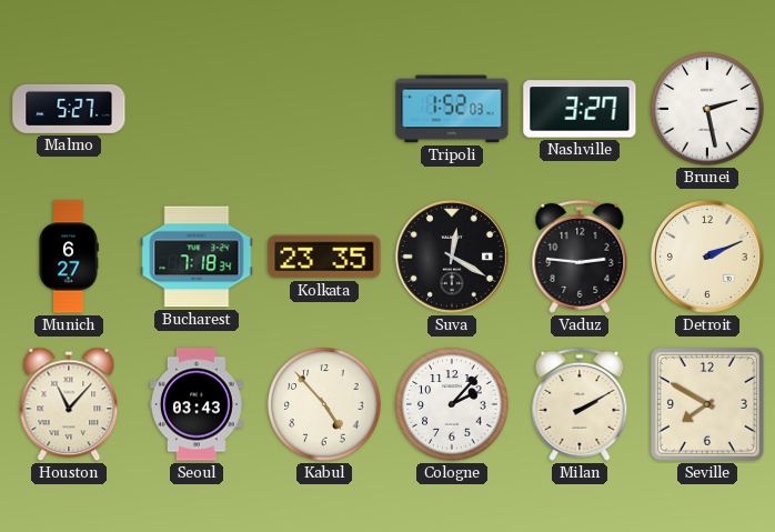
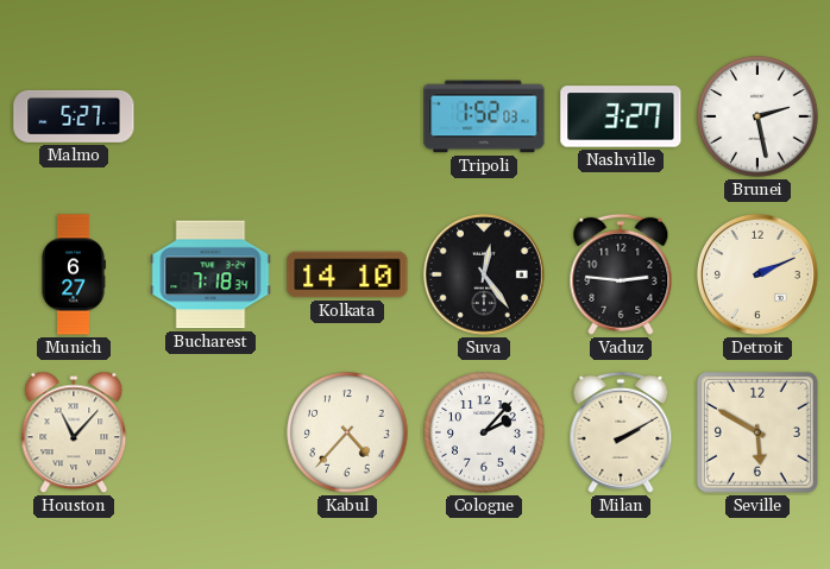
Kolkata: 23:35 -> 14:10 (347, 274)
Suva: 12:20 -> 12:24 (484, 274)
Seoul: 03:43 -> none (197, 404)
Kabul: 4:53 -> 4:37 (347, 432)
Seville: 7:50 -> 5:50 (757, 432)
